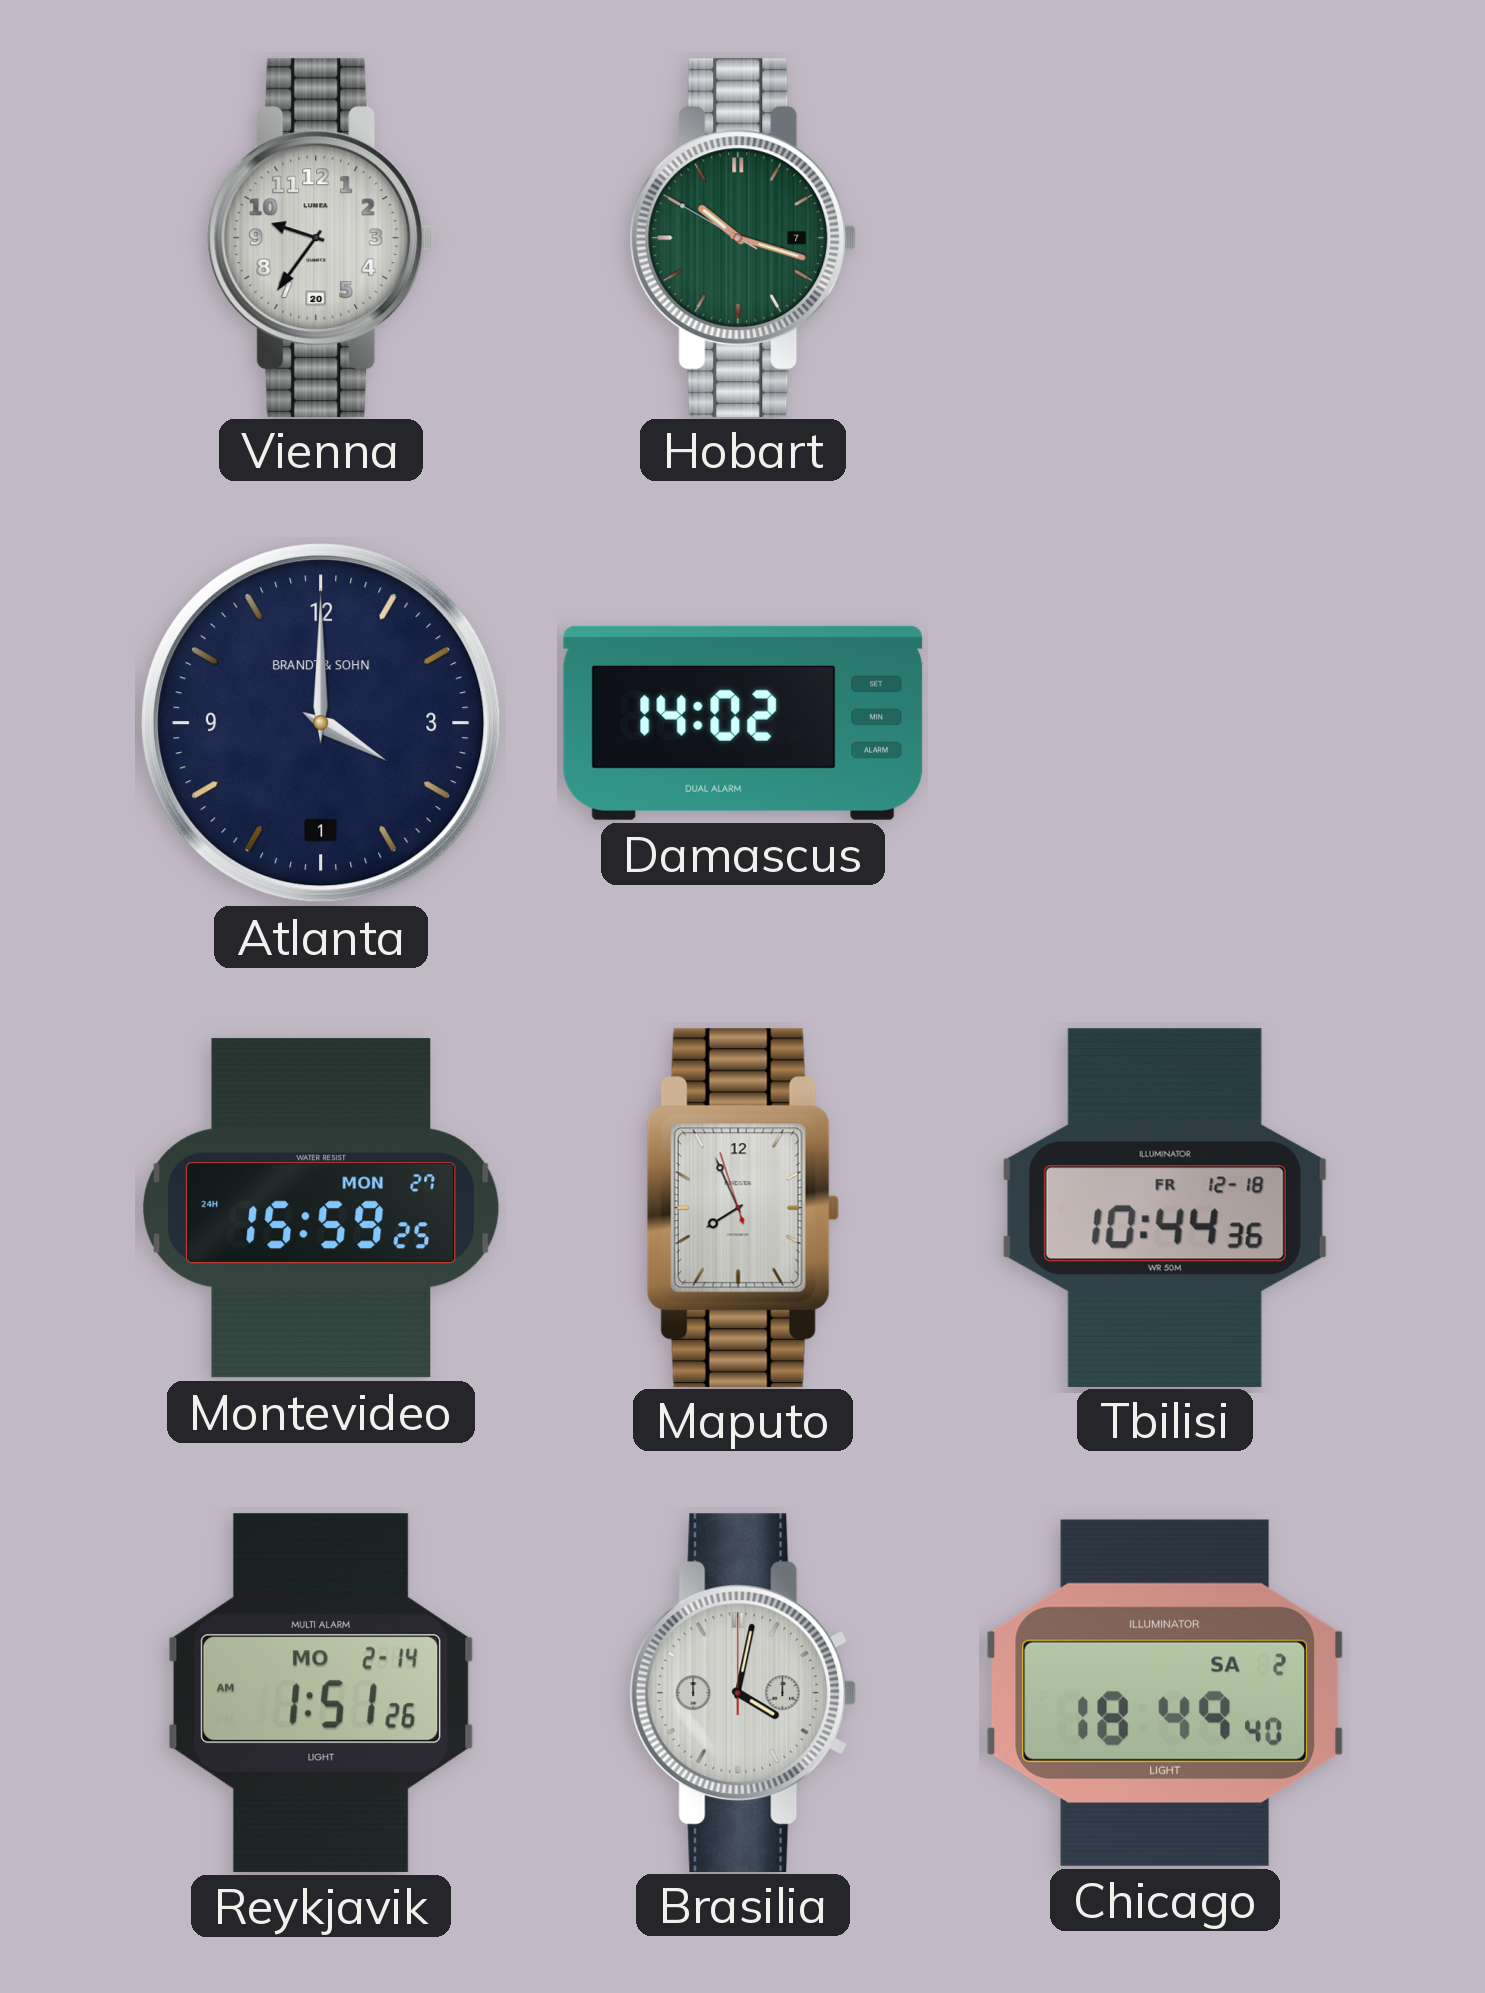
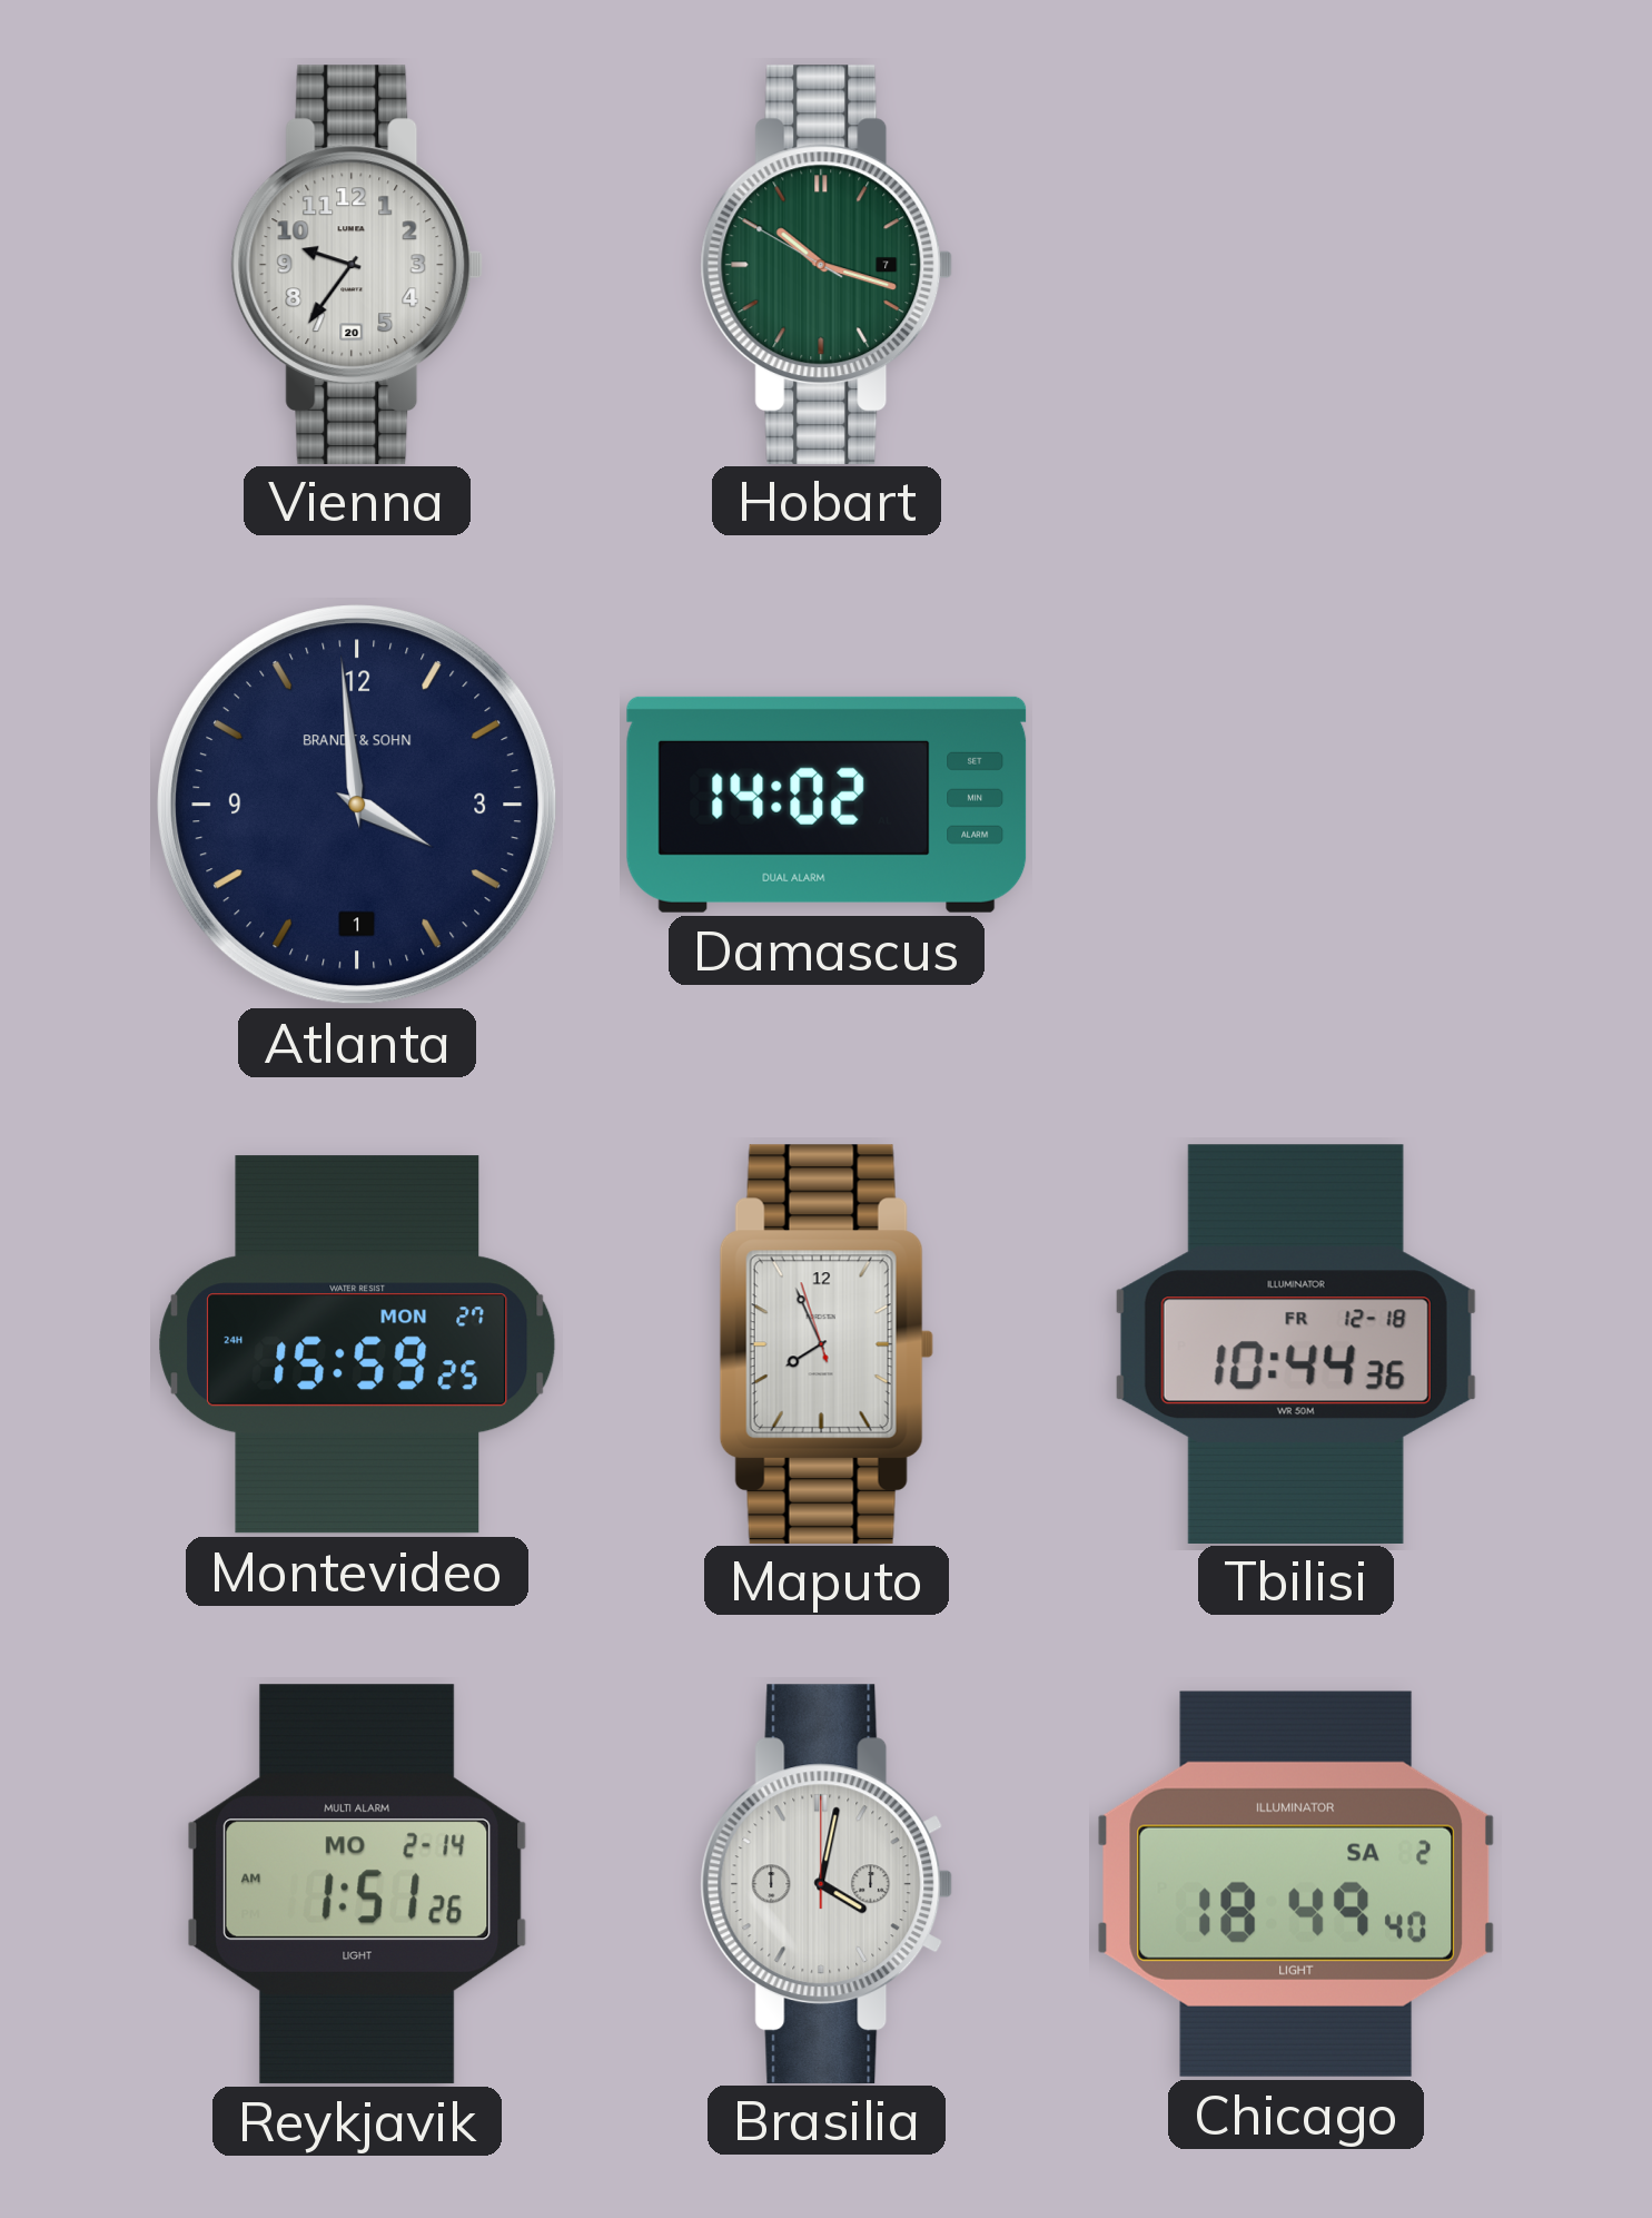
Atlanta: 4:00 -> 3:59 (357, 805)
